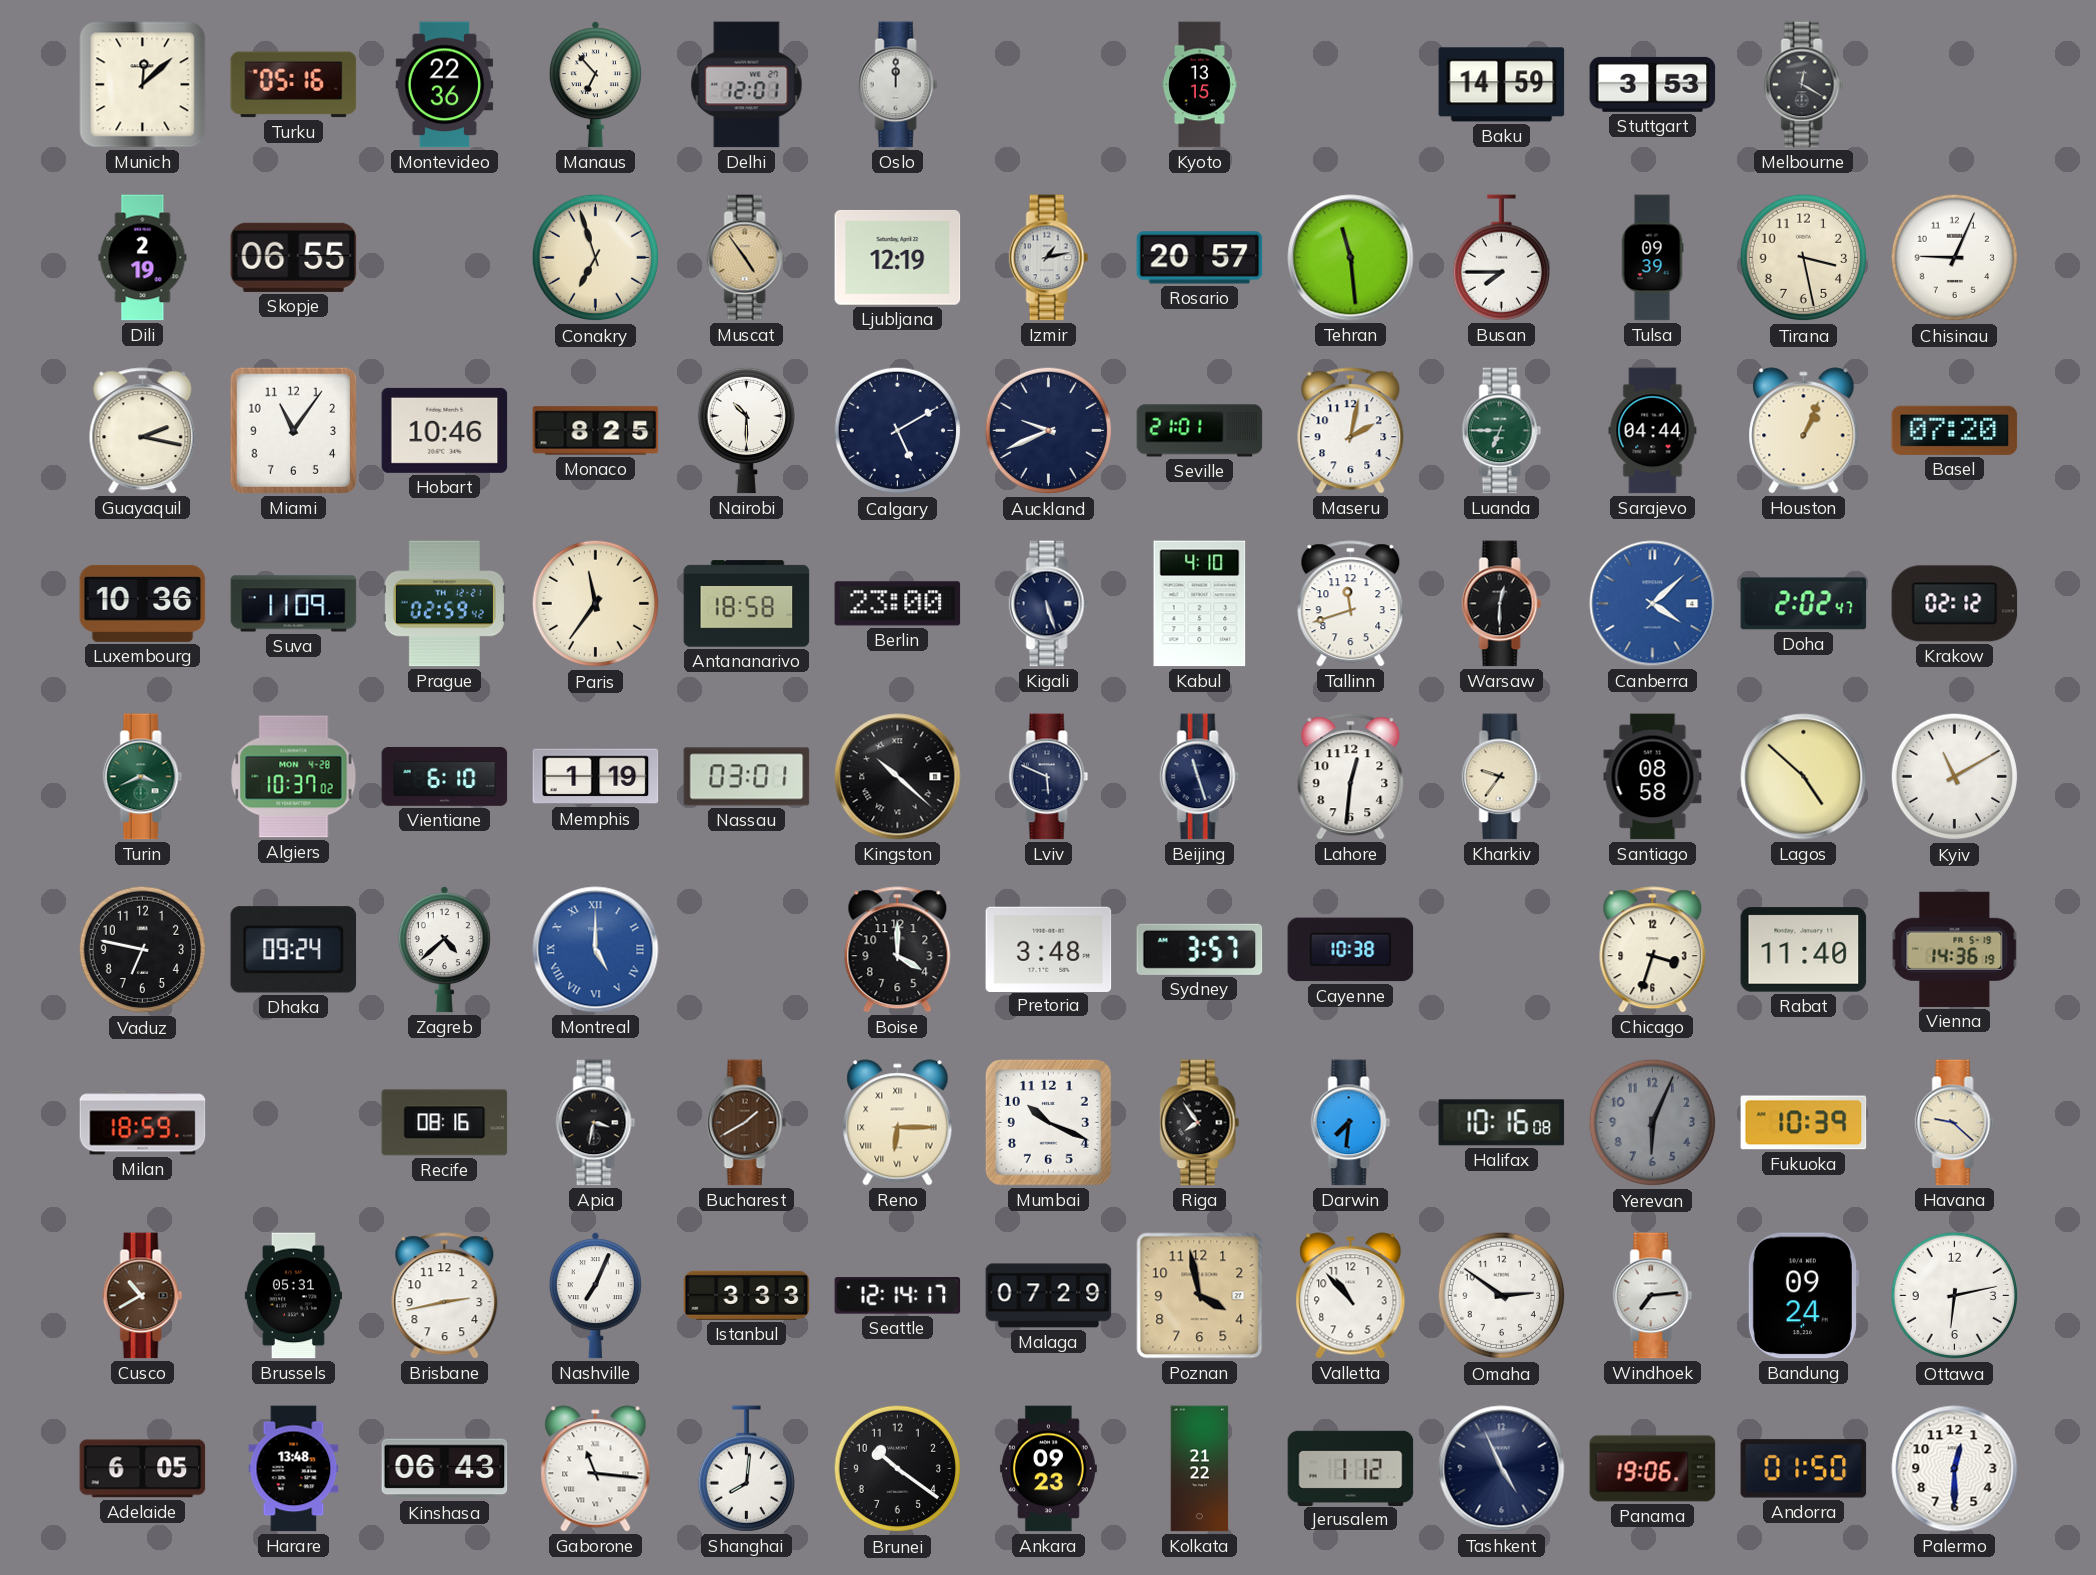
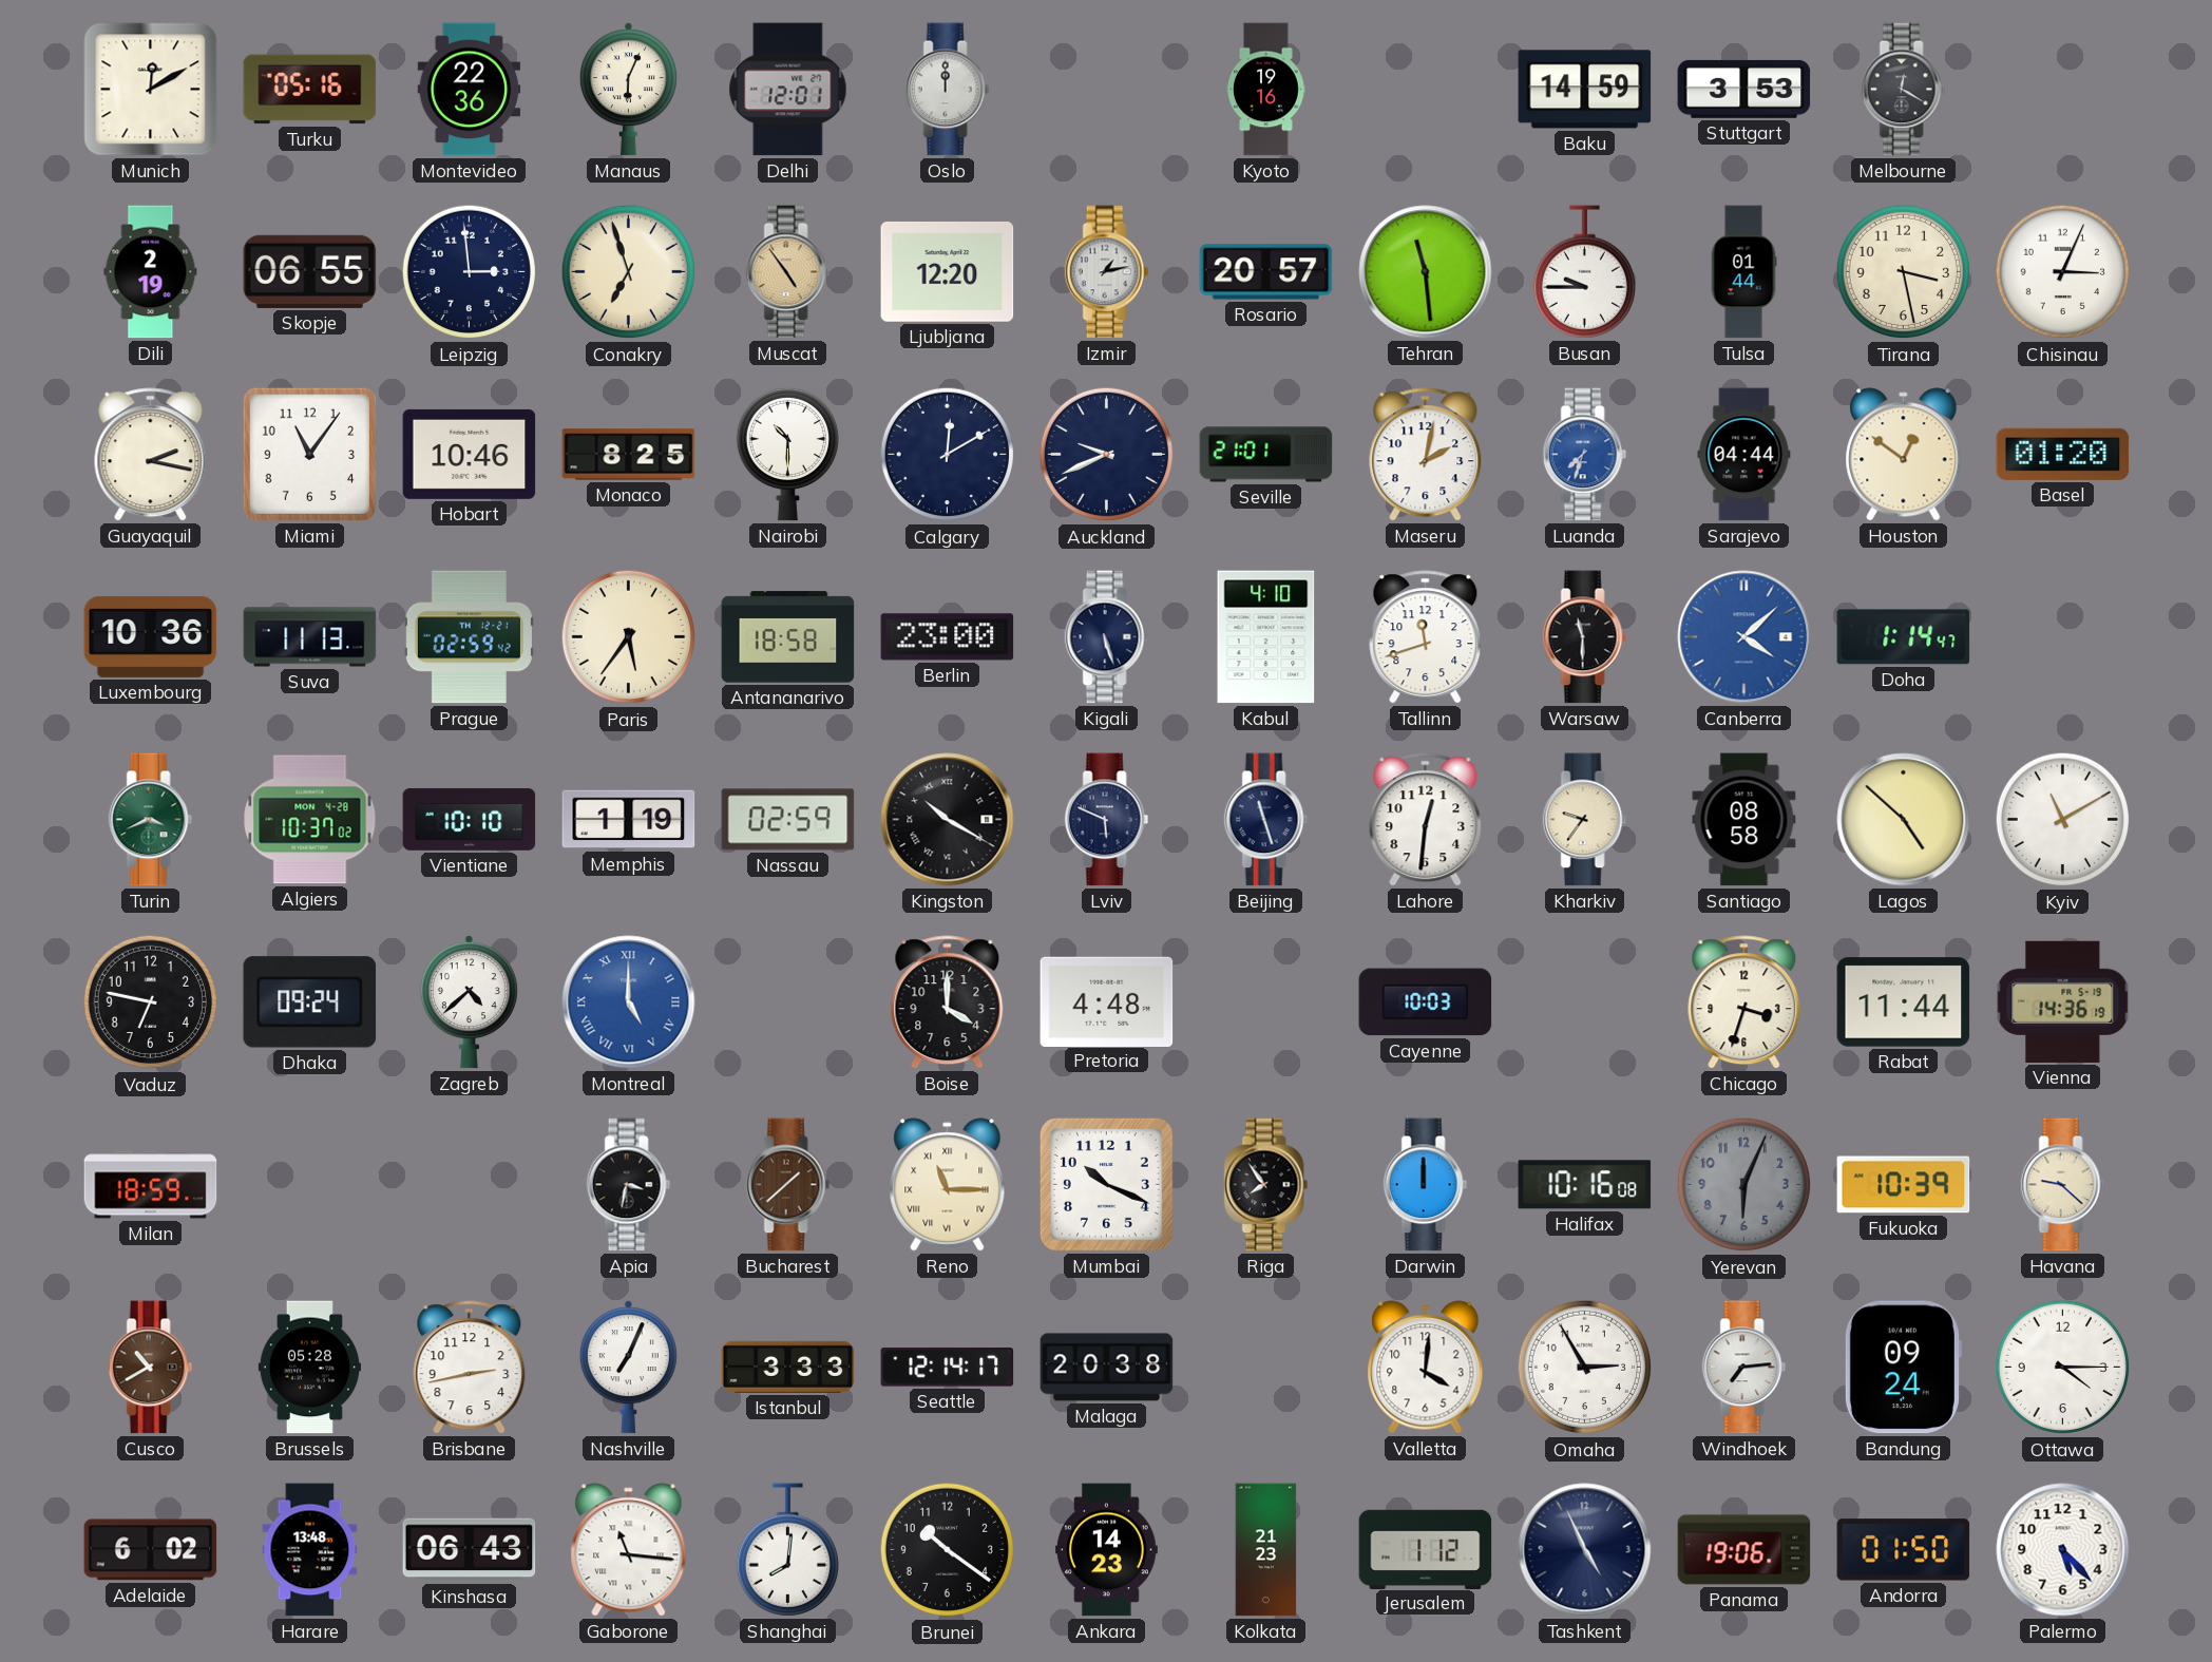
Munich: 12:08 -> 12:10 (151, 90)
Manaus: 6:53 -> 6:04 (628, 90)
Kyoto: 13:15 -> 19:16 (1266, 90)
Leipzig: none -> 2:59 (470, 272)
Ljubljana: 12:19 -> 12:20 (948, 271)
Busan: 7:45 -> 9:45 (1584, 272)
Tulsa: 09:39 -> 01:44 (1743, 272)
Chisinau: 9:04 -> 3:04 (2063, 272)
Calgary: 5:10 -> 12:10 (948, 455)
Luanda: 6:45 -> 7:33 (1585, 455)
Luanda dial: green -> blue (1585, 455)
Houston: 1:04 -> 12:51 (1904, 455)
Basel: 07:20 -> 01:20 (2063, 454)
Suva: 11:09 -> 11:13 (310, 637)
Paris: 11:36 -> 5:36 (629, 637)
Warsaw: 12:30 -> 11:30 (1585, 637)
Doha: 2:02 -> 1:14 (1904, 637)
Krakow: 02:12 -> none (1955, 604)
Vientiane: 6:10 -> 10:10 (470, 820)
Nassau: 03:01 -> 02:59 (788, 820)
Kingston: 10:22 -> 10:20 (948, 820)
Pretoria: 3:48 -> 4:48 (1107, 1001)
Sydney: 3:57 -> none (1200, 949)
Cayenne: 10:38 -> 10:03 (1426, 1002)
Rabat: 11:40 -> 11:44 (1904, 1002)
Recife: 08:16 -> none (445, 1123)
Bucharest: 1:40 -> 1:38 (788, 1185)
Reno: 6:15 -> 11:15 (948, 1185)
Darwin: 7:31 -> 12:00 (1426, 1185)
Brussels: 05:31 -> 05:28 (309, 1368)
Malaga: 07:29 -> 20:38 (1107, 1368)
Poznan: 3:58 -> none (1200, 1296)
Valletta: 10:53 -> 4:01 (1426, 1368)
Omaha: 2:51 -> 2:55 (1585, 1368)
Ottawa: 6:13 -> 4:15 (2063, 1368)
Adelaide: 6:05 -> 6:02 (151, 1550)
Ankara: 09:23 -> 14:23 (1107, 1550)
Kolkata: 21:22 -> 21:23 (1266, 1550)
Palermo: 12:30 -> 5:23 (2063, 1550)
